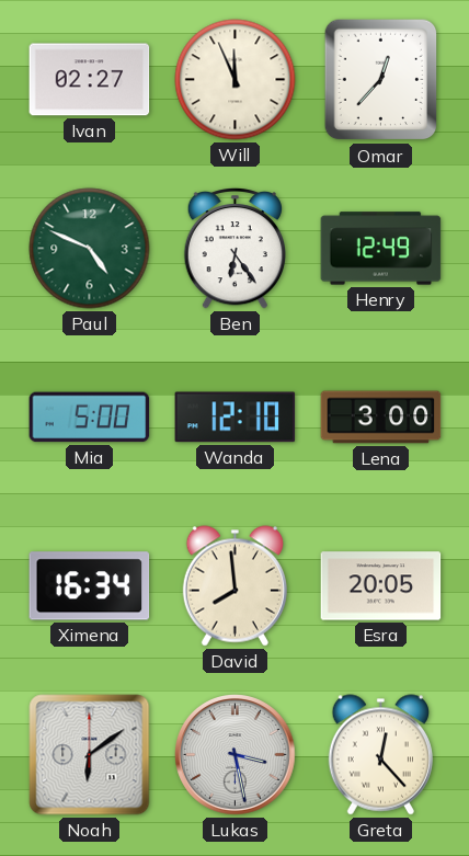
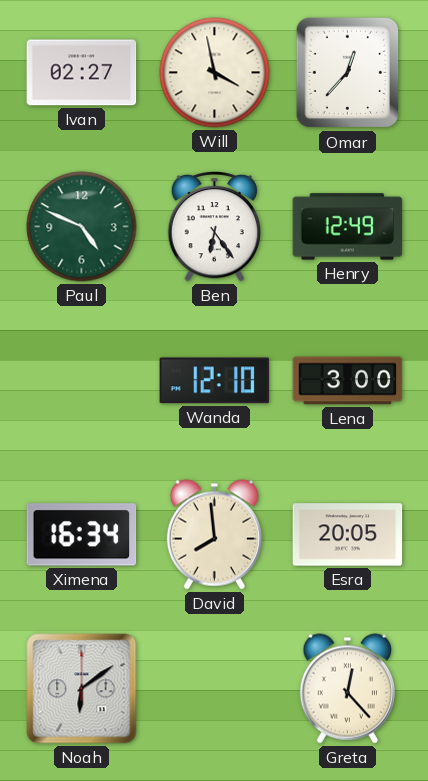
Will: 11:56 -> 3:58 (215, 73)
Mia: 5:00 -> none (90, 418)
Lukas: 3:28 -> none (236, 755)
